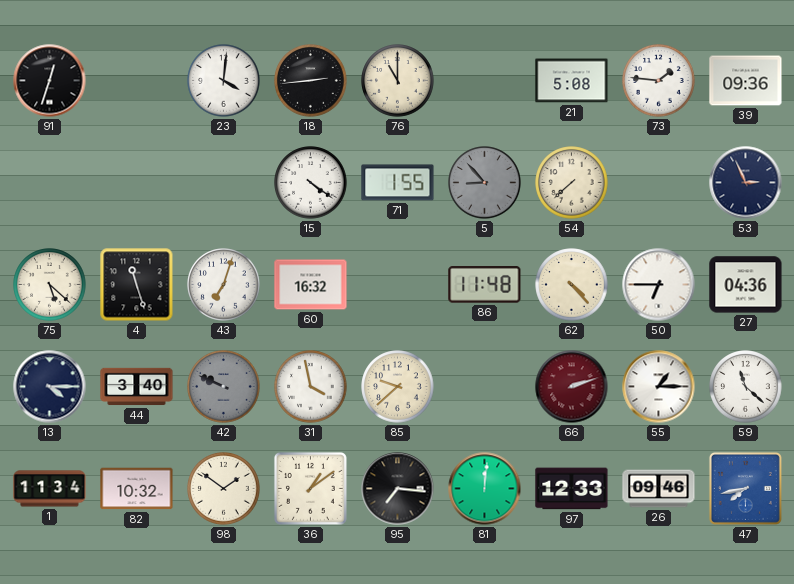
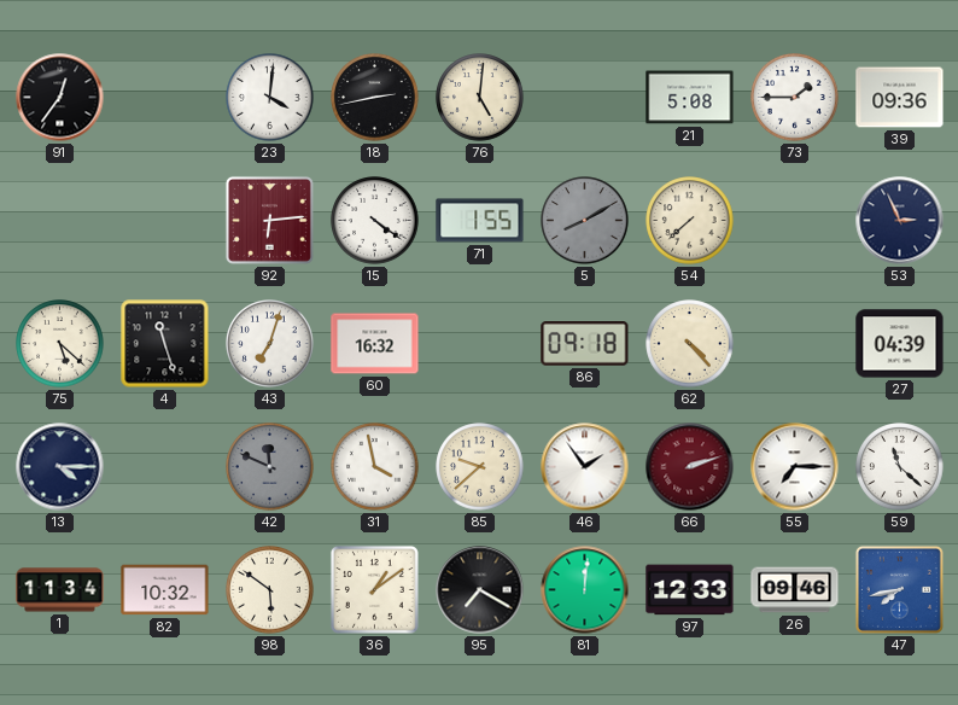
91: 12:33 -> 12:36 (60, 98)
18: 2:44 -> 2:43 (375, 98)
76: 11:00 -> 5:01 (480, 98)
73: 1:46 -> 1:45 (795, 98)
92: none -> 6:14 (269, 220)
5: 8:53 -> 8:10 (585, 221)
86: 11:48 -> 09:18 (585, 344)
50: 6:45 -> none (659, 285)
27: 04:36 -> 04:39 (900, 344)
44: 3:40 -> none (137, 387)
42: 9:49 -> 11:49 (270, 467)
46: none -> 1:54 (585, 467)
55: 1:15 -> 7:15 (795, 467)
98: 1:51 -> 5:51 (270, 590)
95: 7:16 -> 7:20 (480, 590)
